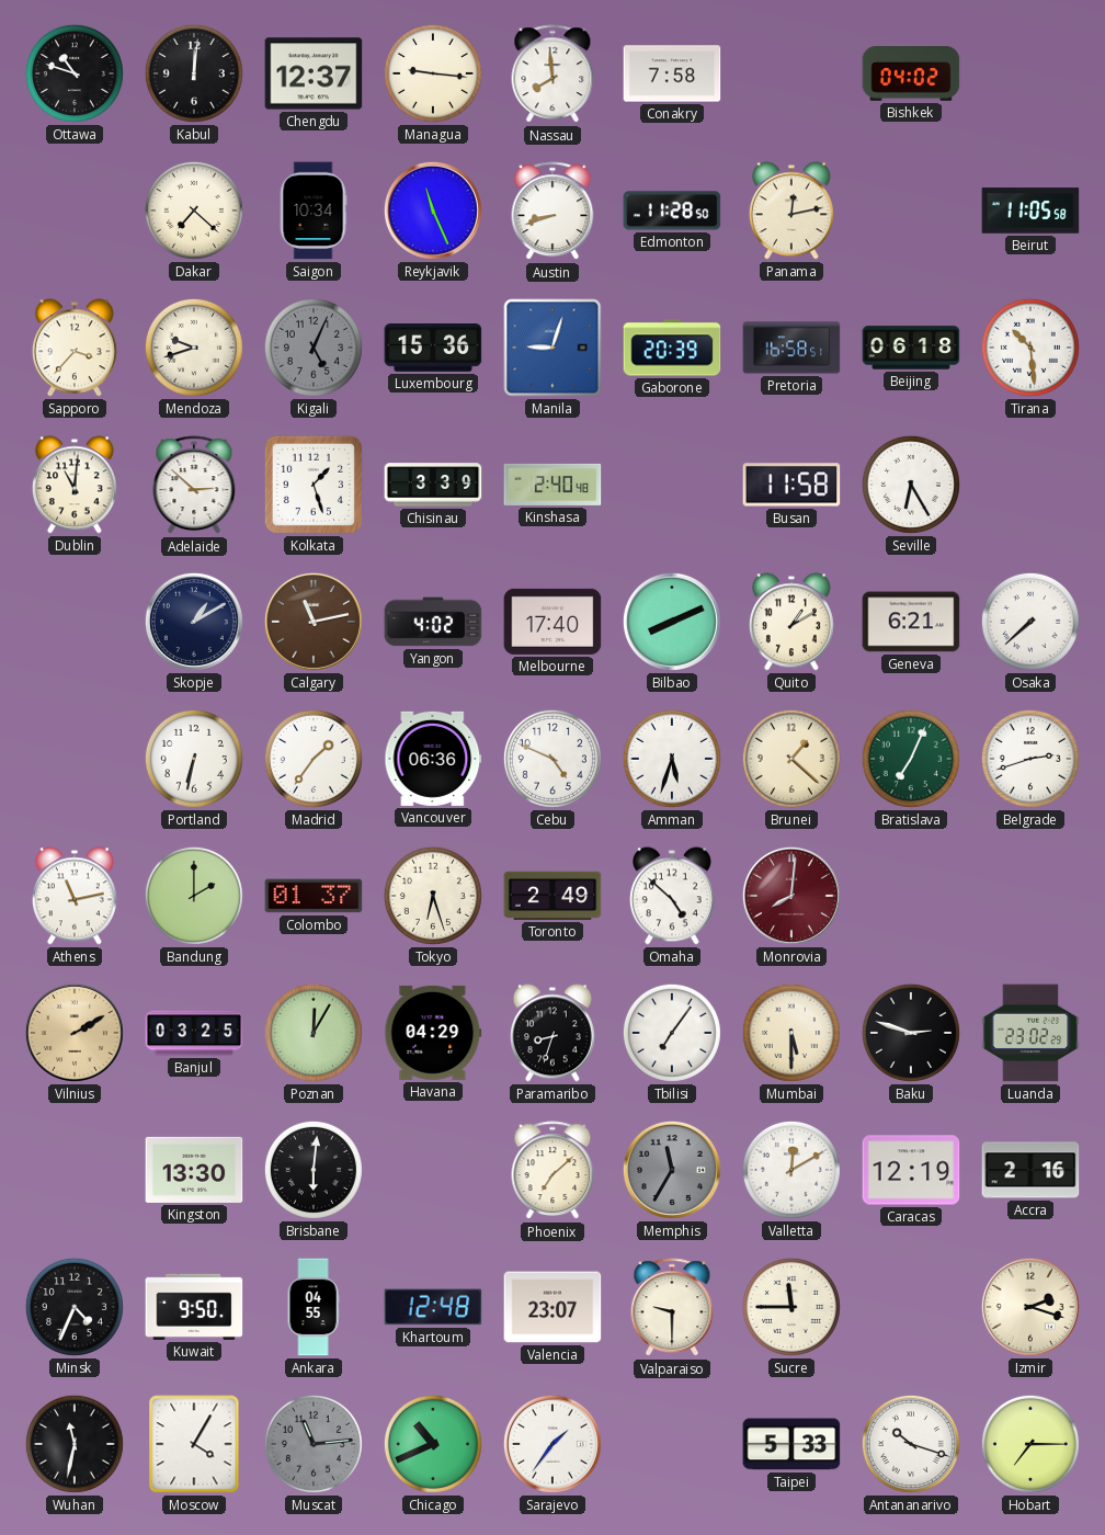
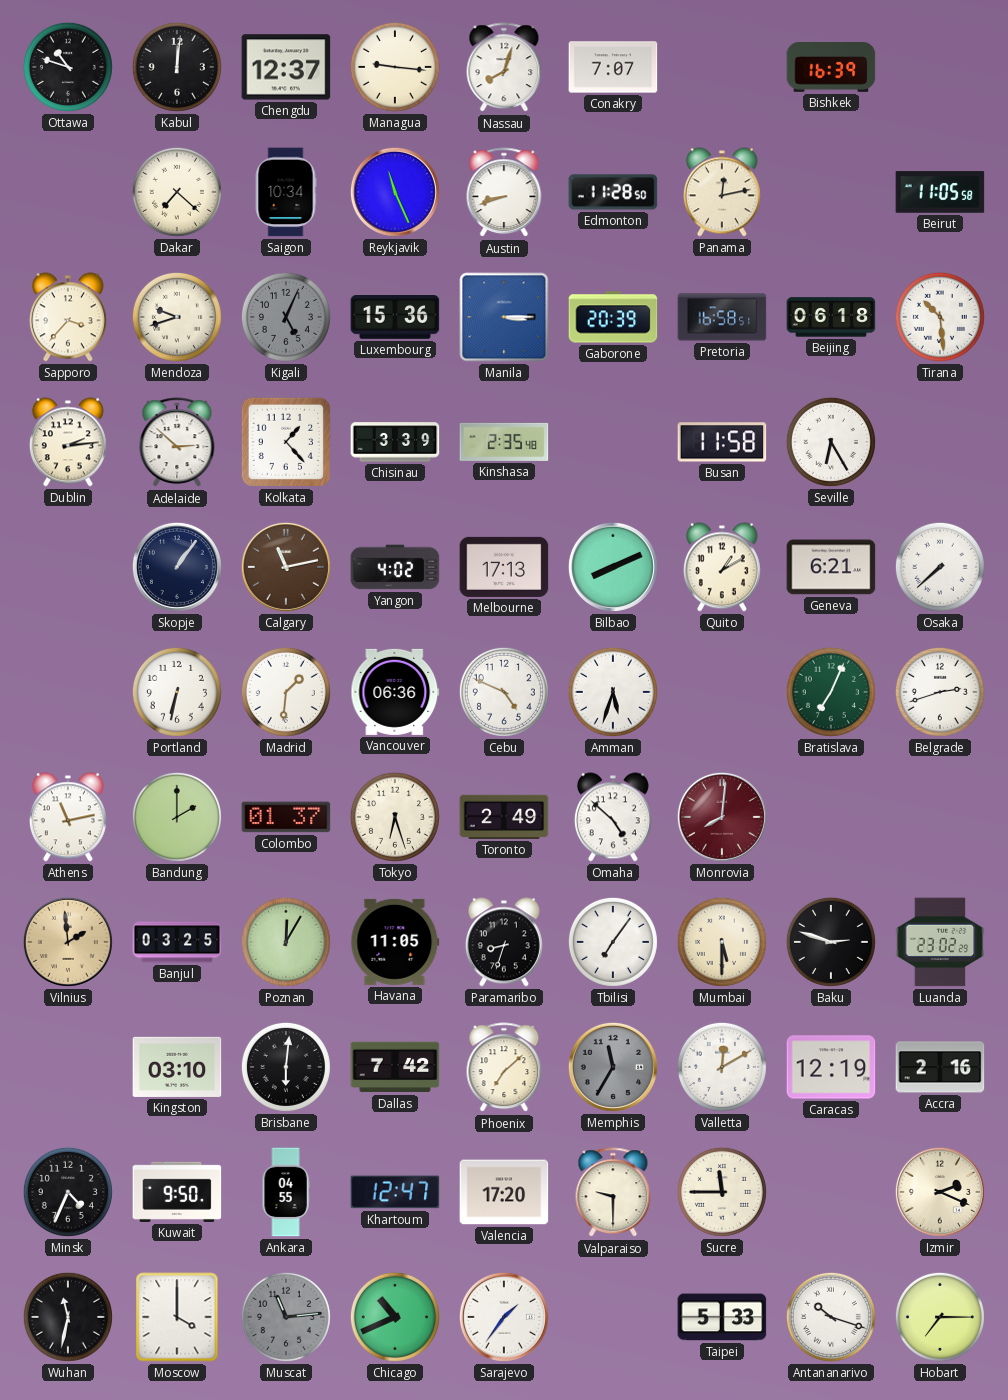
Nassau: 7:59 -> 8:03 (504, 68)
Conakry: 7:58 -> 7:07 (613, 67)
Bishkek: 04:02 -> 16:39 (831, 68)
Manila: 9:03 -> 3:15 (504, 317)
Dublin: 11:01 -> 2:14 (68, 442)
Kolkata: 1:27 -> 1:23 (286, 442)
Kinshasa: 2:40 -> 2:35 (504, 442)
Skopje: 1:10 -> 1:06 (177, 567)
Melbourne: 17:40 -> 17:13 (504, 567)
Madrid: 1:36 -> 1:31 (286, 692)
Brunei: 1:22 -> none (791, 759)
Vilnius: 2:10 -> 1:59 (68, 942)
Havana: 04:29 -> 11:05 (395, 942)
Kingston: 13:30 -> 03:10 (177, 1067)
Dallas: none -> 7:42 (395, 1067)
Khartoum: 12:48 -> 12:47 (395, 1192)
Valencia: 23:07 -> 17:20 (504, 1192)
Izmir: 2:18 -> 2:19 (940, 1192)
Moscow: 4:05 -> 4:00 (177, 1317)
